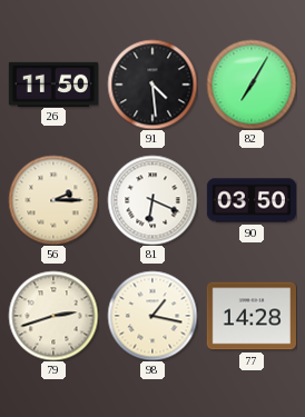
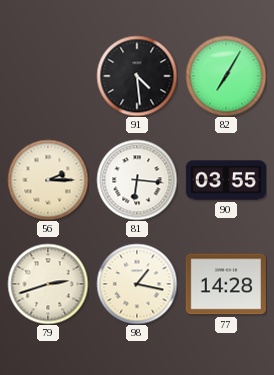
26: 11:50 -> none (53, 83)
81: 6:19 -> 6:16 (137, 180)
90: 03:50 -> 03:55 (225, 180)
